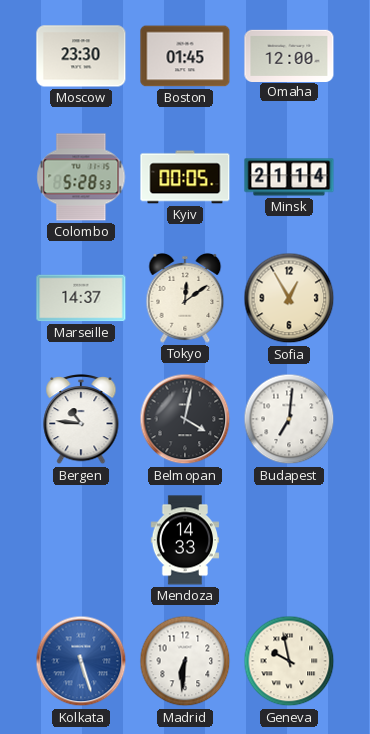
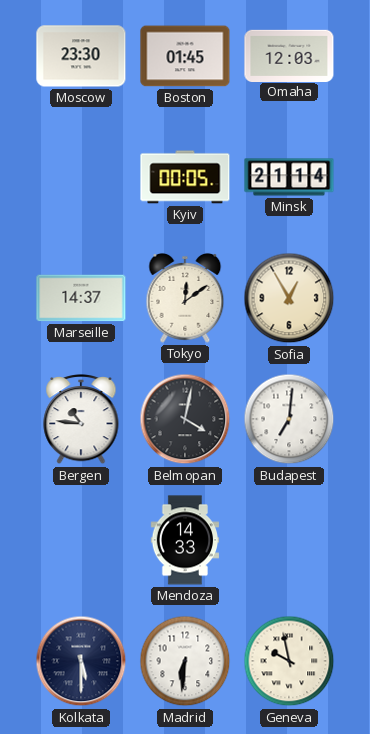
Omaha: 12:00 -> 12:03 (289, 55)
Colombo: 5:28 -> none (81, 177)
Kolkata: 5:27 -> 5:30 (81, 661)
Kolkata dial: blue -> navy (81, 661)
